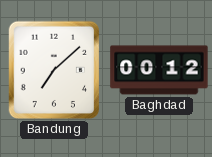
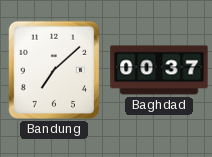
Baghdad: 00:12 -> 00:37 (159, 70)
